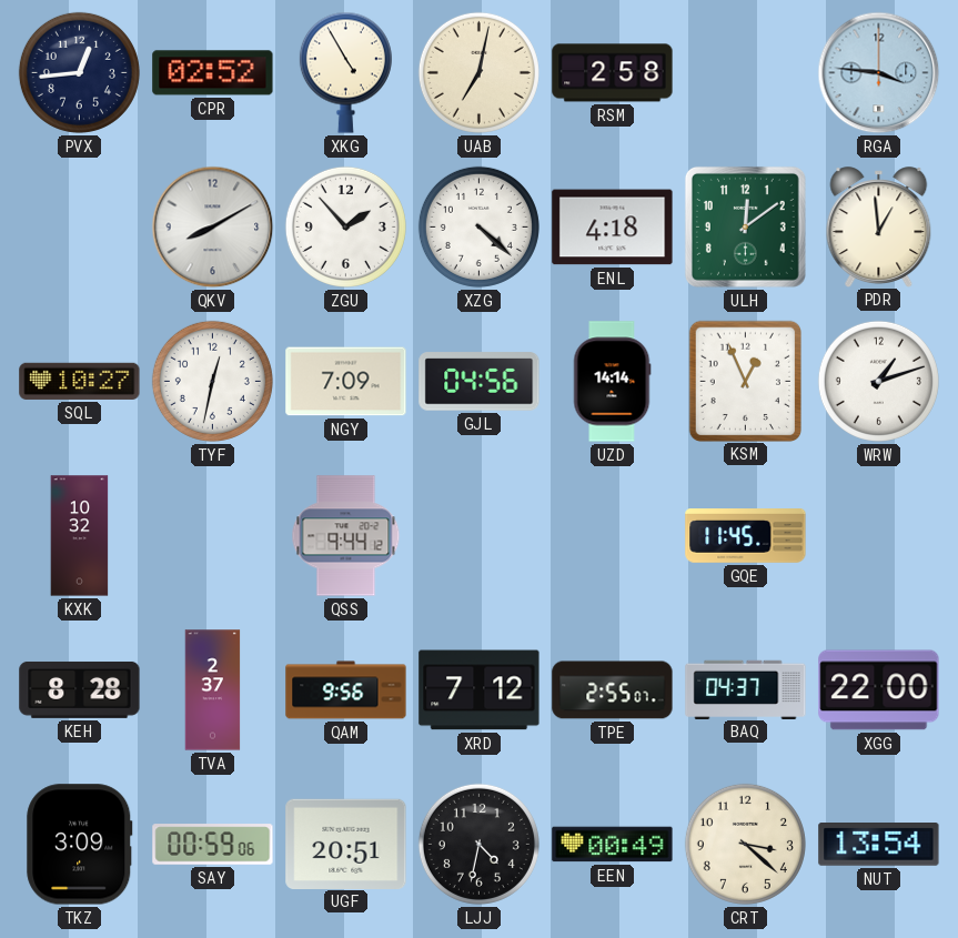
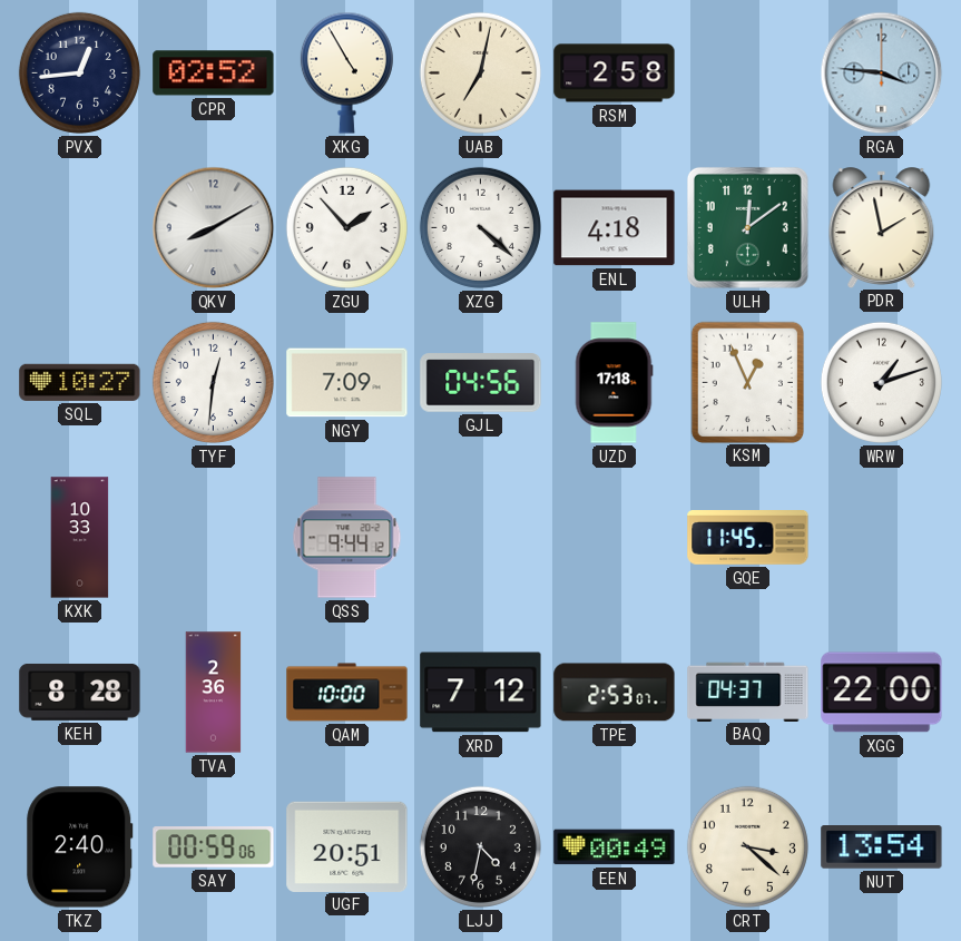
PDR: 12:59 -> 1:58 (882, 227)
TYF: 12:32 -> 12:31 (213, 382)
UZD: 14:14 -> 17:18 (614, 383)
KXK: 10:32 -> 10:33 (80, 538)
TVA: 2:37 -> 2:36 (214, 693)
QAM: 9:56 -> 10:00 (347, 693)
TPE: 2:55 -> 2:53 (615, 693)
TKZ: 3:09 -> 2:40 (80, 847)
